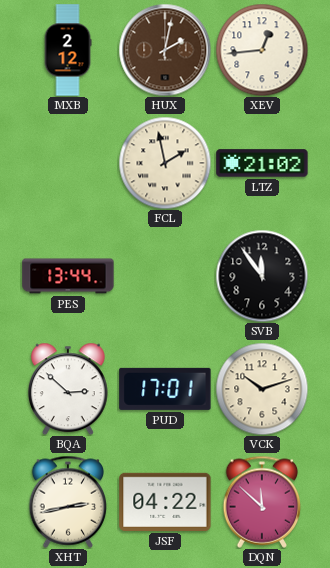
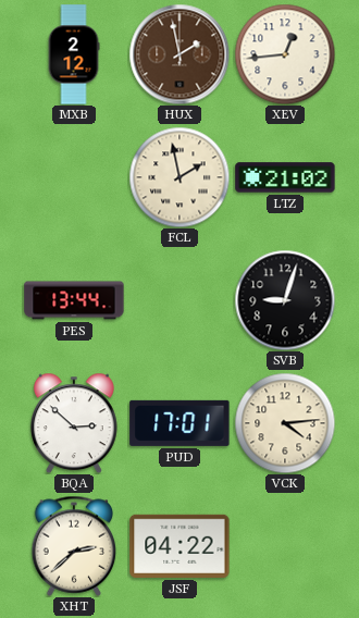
HUX: 2:02 -> 1:58 (179, 54)
SVB: 11:54 -> 9:03 (285, 300)
VCK: 10:12 -> 4:14 (285, 423)
XHT: 2:43 -> 2:38 (74, 546)
DQN: 11:52 -> none (262, 502)
